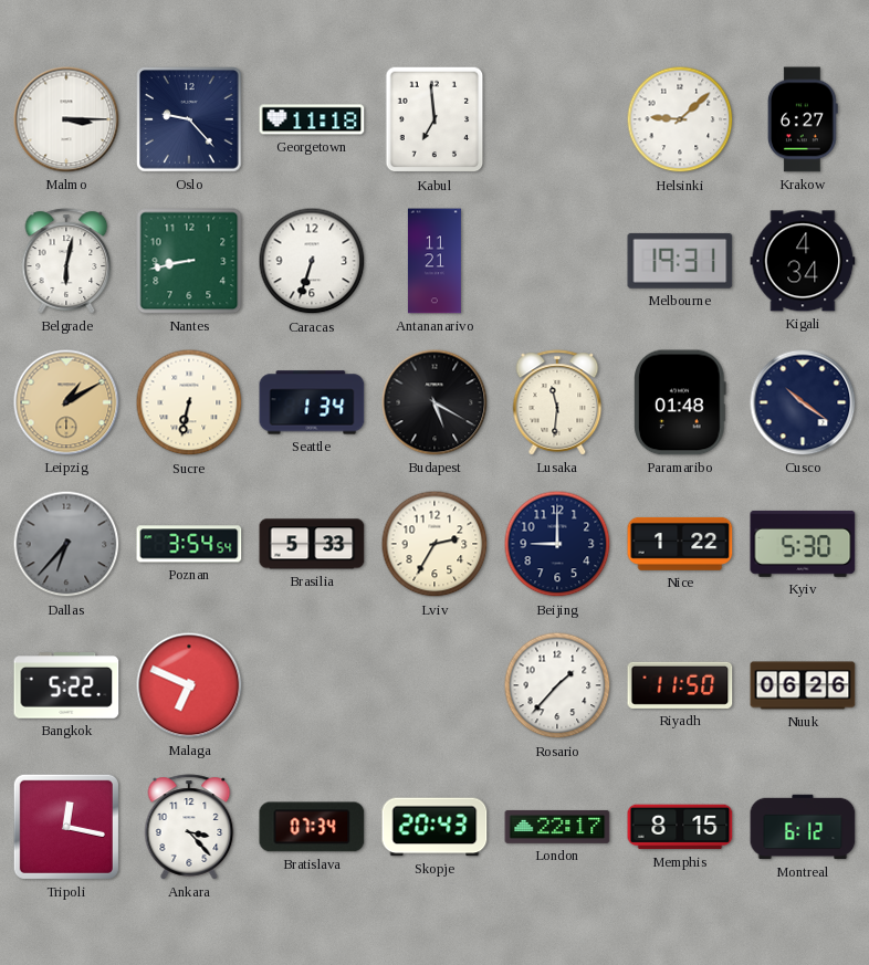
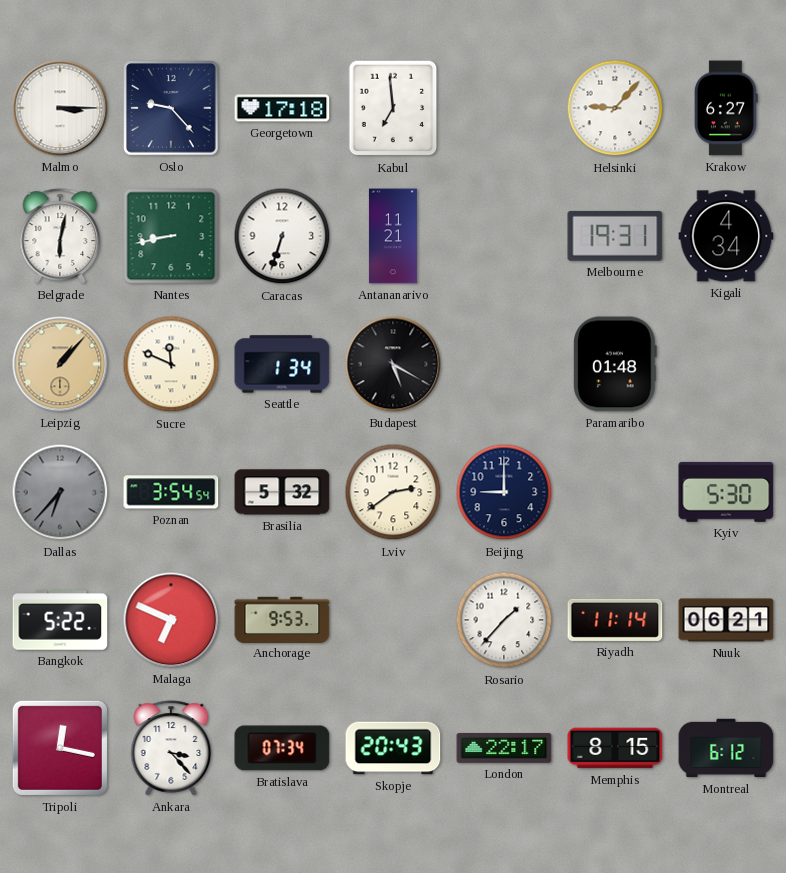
Georgetown: 11:18 -> 17:18 (282, 108)
Helsinki: 9:08 -> 9:07 (615, 108)
Leipzig: 1:10 -> 1:07 (60, 364)
Sucre: 6:32 -> 11:49 (171, 364)
Lusaka: 11:31 -> none (557, 402)
Cusco: 10:21 -> none (803, 402)
Brasilia: 5:33 -> 5:32 (282, 492)
Lviv: 2:35 -> 2:39 (393, 492)
Nice: 1:22 -> none (680, 544)
Anchorage: none -> 9:53 (282, 619)
Riyadh: 11:50 -> 11:14 (615, 620)
Nuuk: 06:26 -> 06:21 (726, 620)
